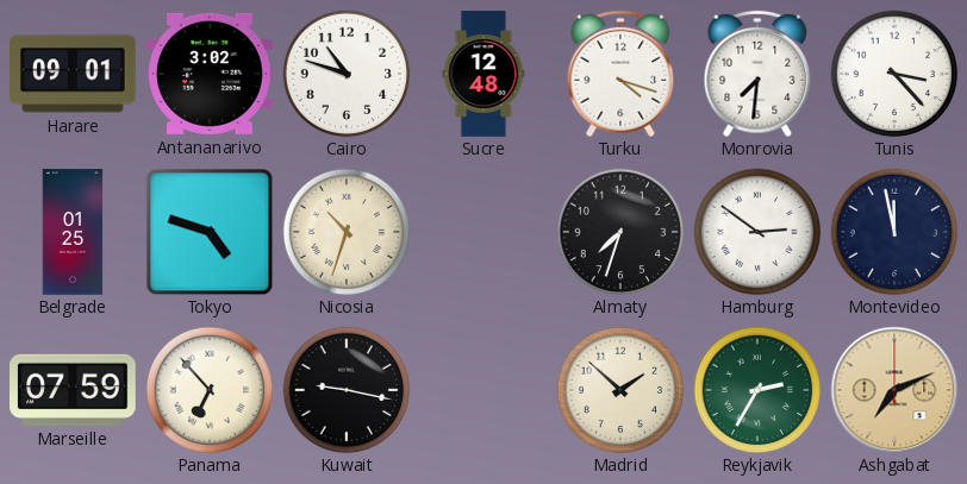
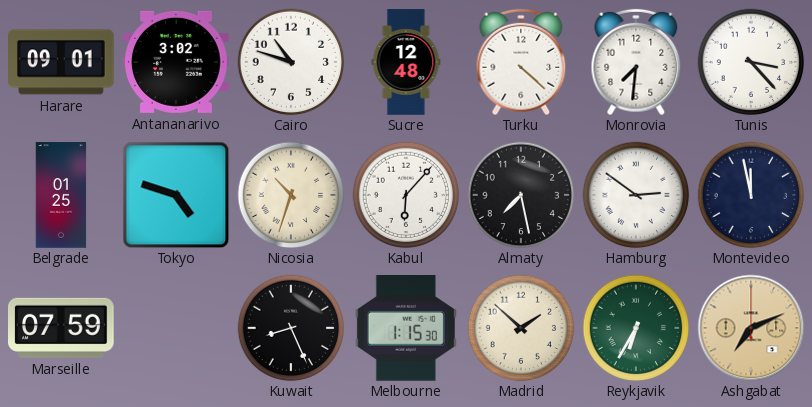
Turku: 4:18 -> 4:22 (521, 62)
Kabul: none -> 6:07 (406, 195)
Almaty: 7:33 -> 7:28 (521, 195)
Panama: 6:53 -> none (210, 390)
Kuwait: 9:17 -> 8:26 (291, 328)
Melbourne: none -> 1:15 (406, 329)
Reykjavik: 2:35 -> 6:35 (636, 328)
